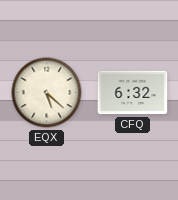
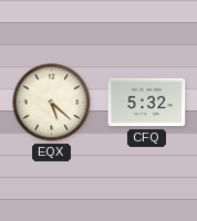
CFQ: 6:32 -> 5:32 (147, 103)
